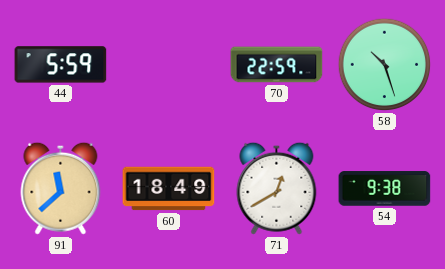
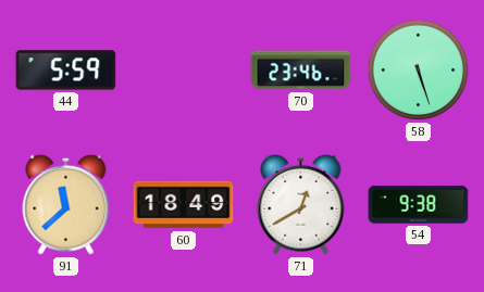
70: 22:59 -> 23:46 (301, 71)
58: 10:27 -> 5:27 (419, 71)
